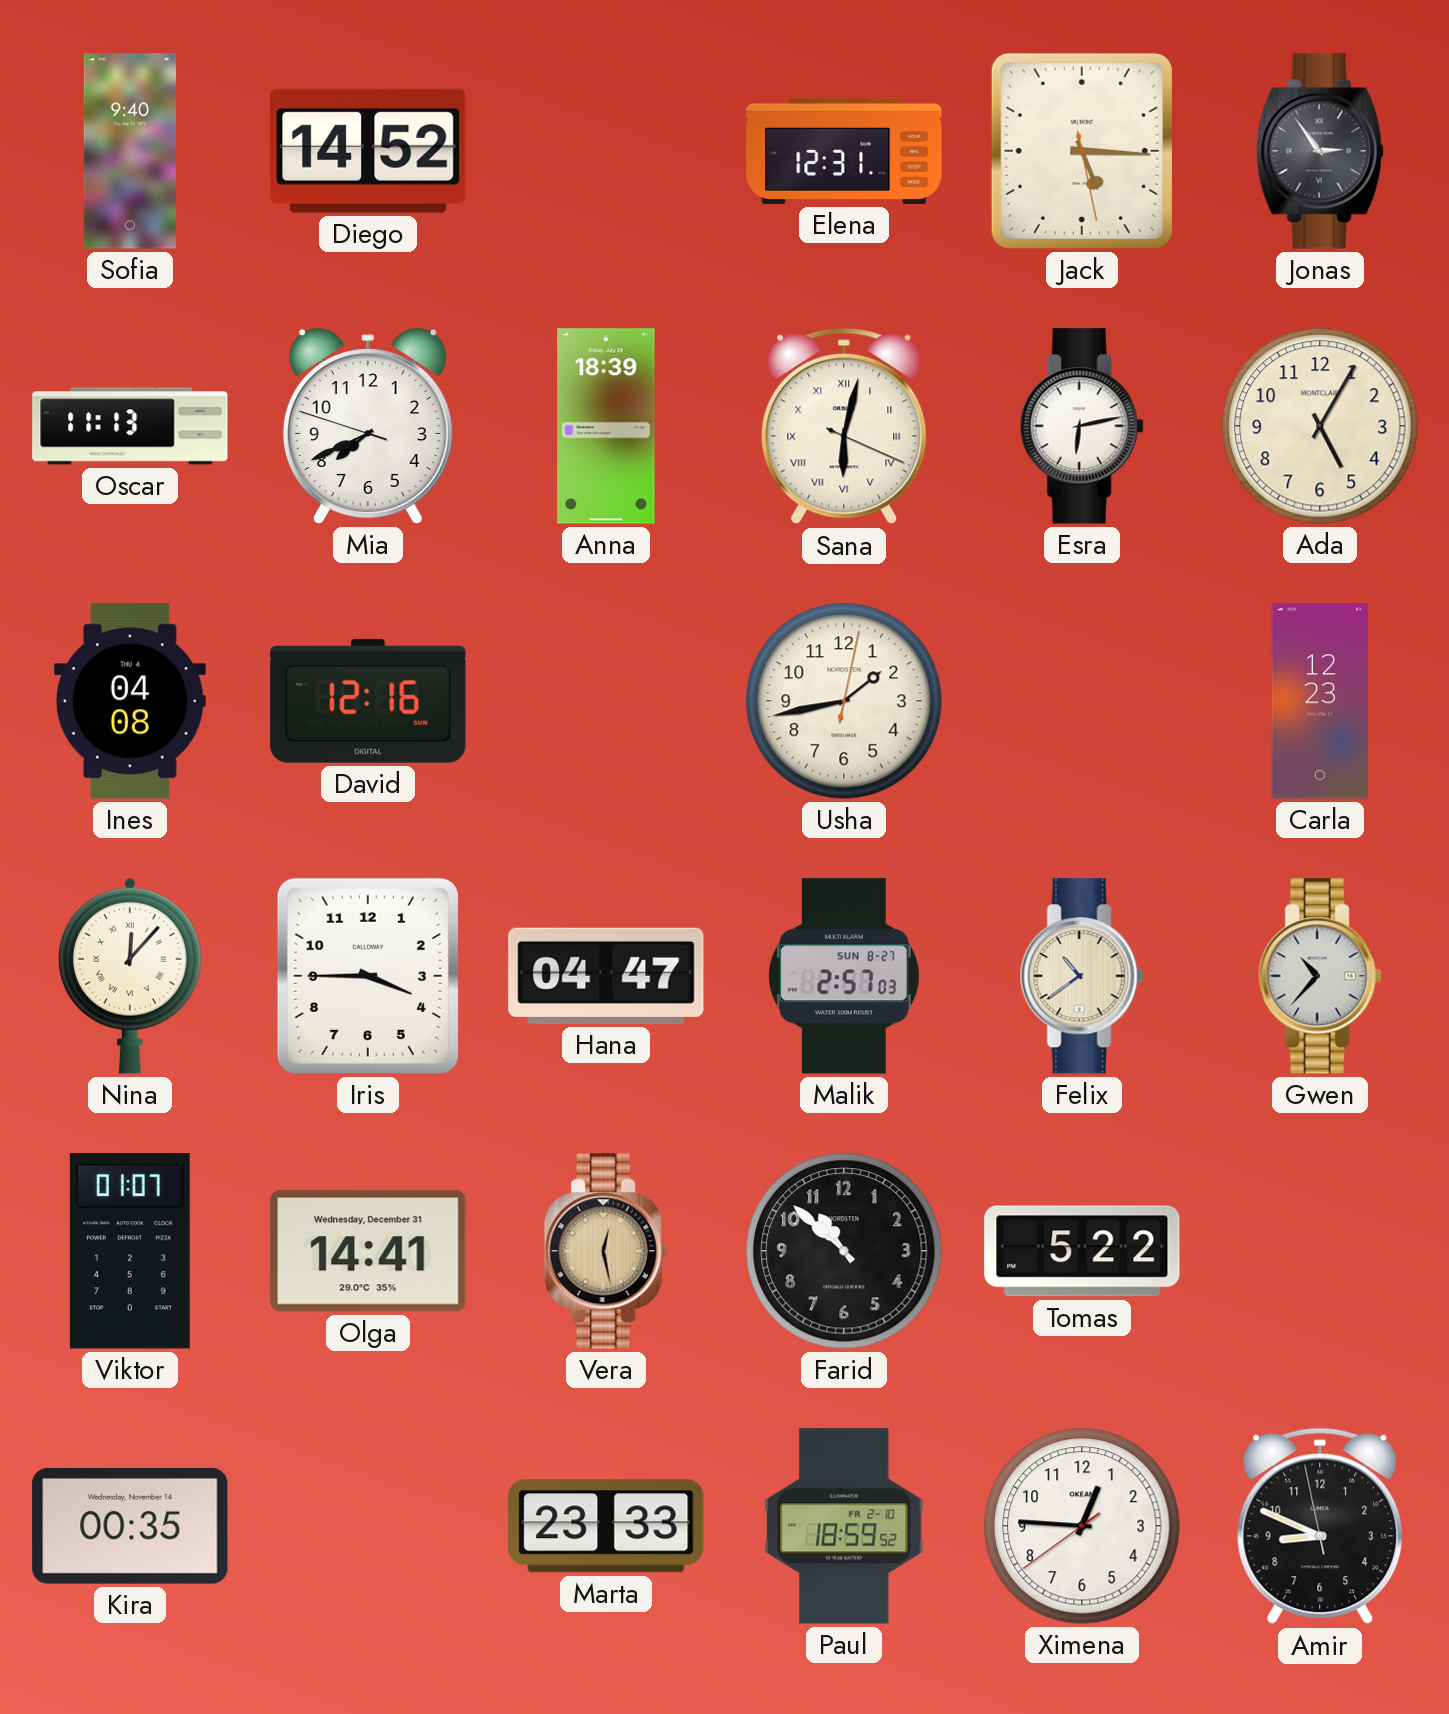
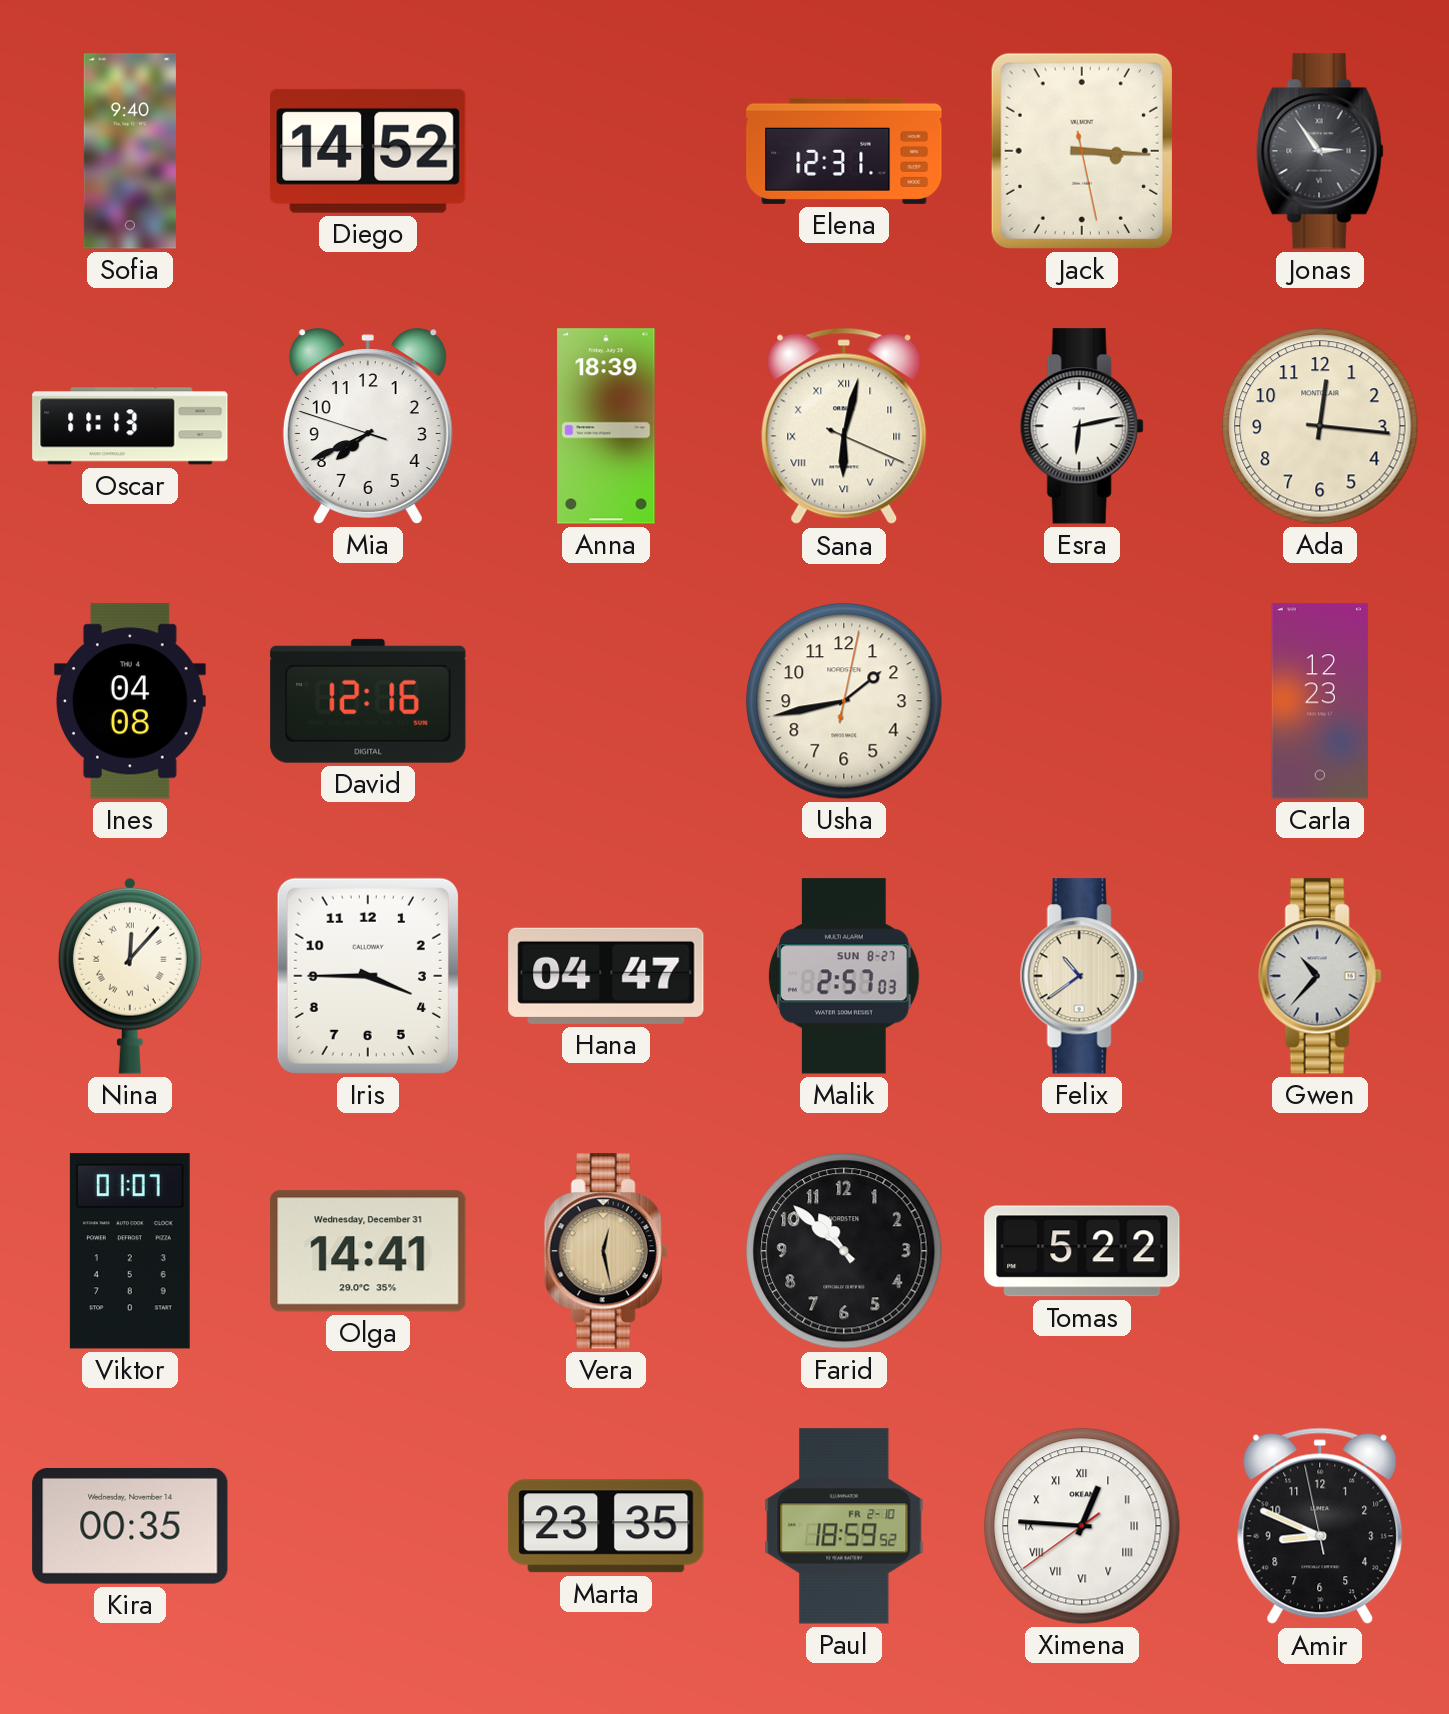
Jack: 5:15 -> 3:15 (1082, 151)
Ada: 5:05 -> 12:16 (1320, 426)
Marta: 23:33 -> 23:35 (606, 1526)
Ximena numerals: Arabic -> Roman (1082, 1526)
